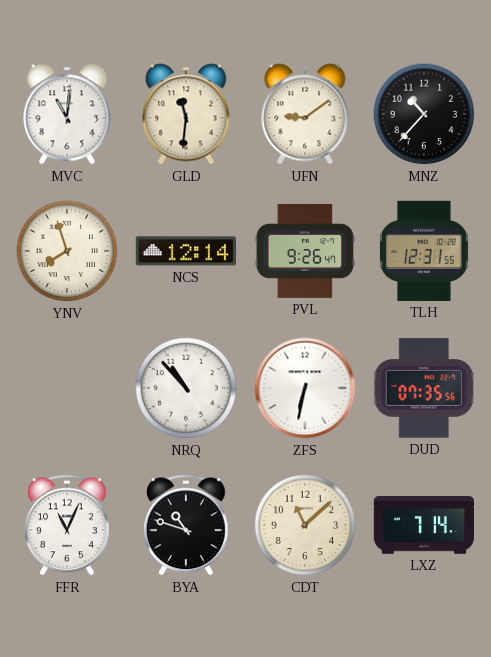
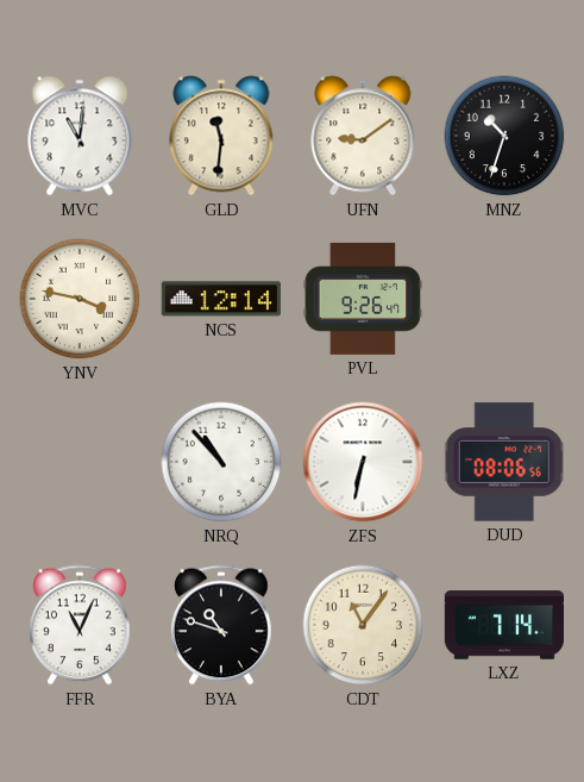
MNZ: 10:37 -> 10:33 (504, 136)
YNV: 7:57 -> 3:47 (80, 299)
TLH: 12:31 -> none (425, 251)
DUD: 07:35 -> 08:06 (504, 462)
CDT: 11:08 -> 11:06 (363, 625)
